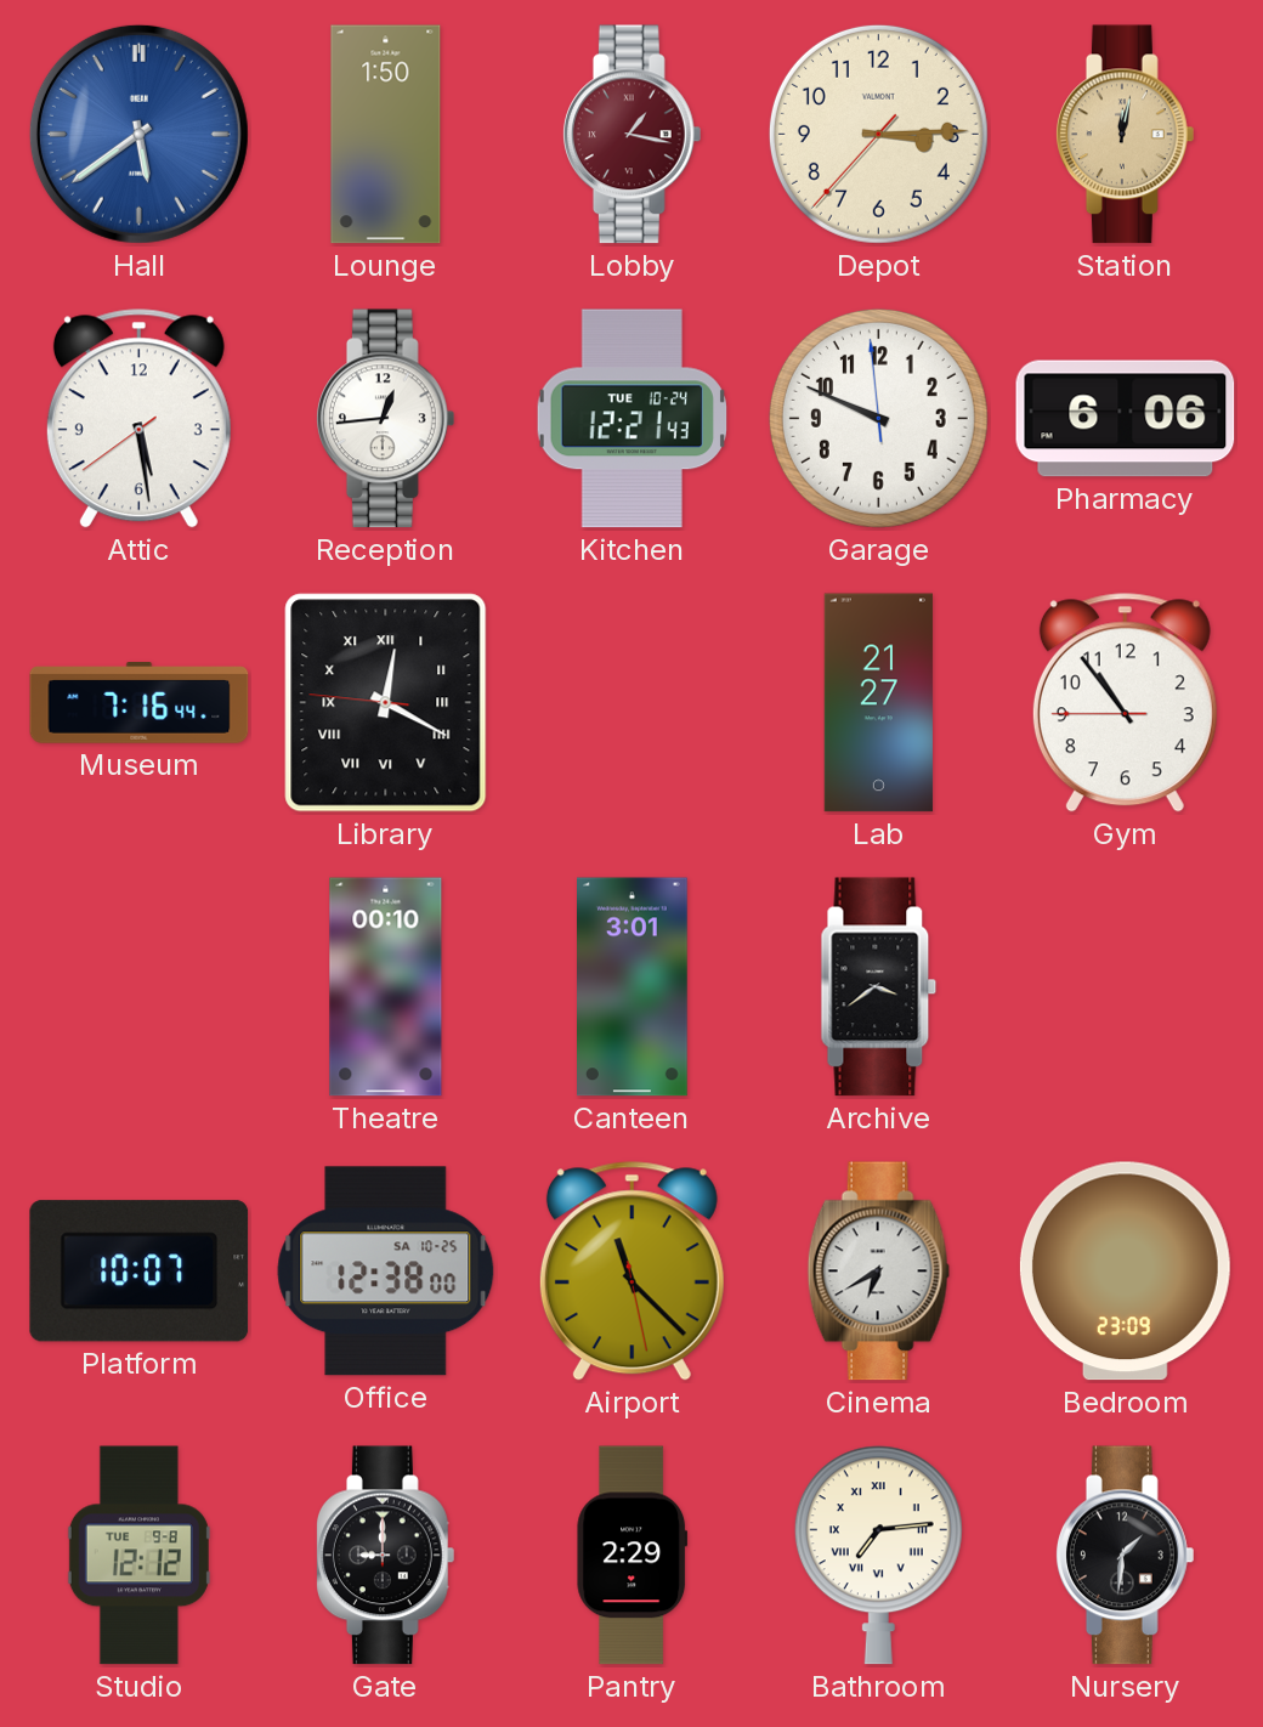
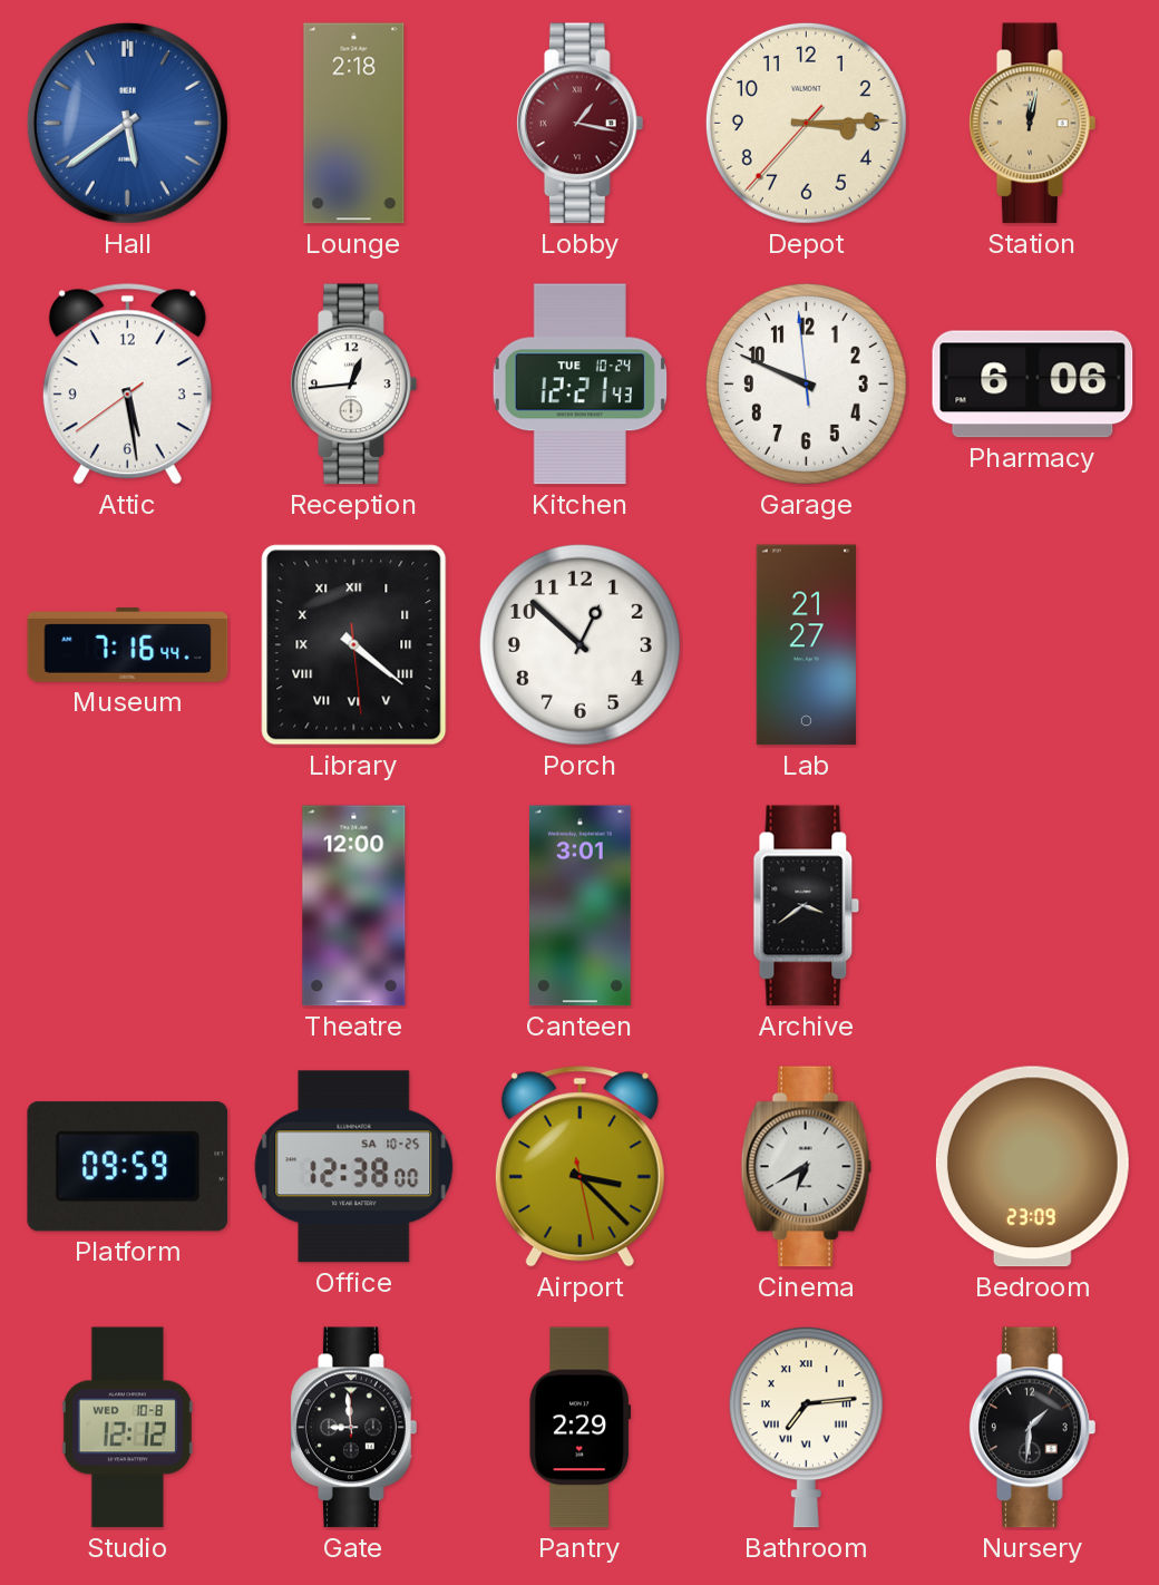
Lounge: 1:50 -> 2:18 (354, 124)
Library: 12:19 -> 4:21 (354, 645)
Porch: none -> 12:52 (579, 644)
Gym: 10:53 -> none (1125, 703)
Theatre: 00:10 -> 12:00 (354, 906)
Platform: 10:07 -> 09:59 (128, 1167)
Airport: 11:22 -> 3:22 (579, 1167)
Studio date: TUE 9-8 -> WED 10-8 (127, 1428)
Gate: 9:00 -> 8:59 (353, 1428)
